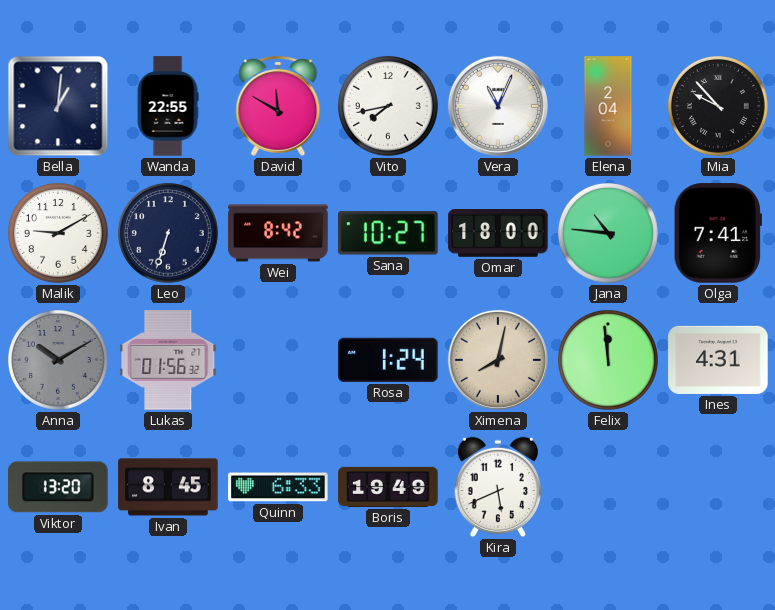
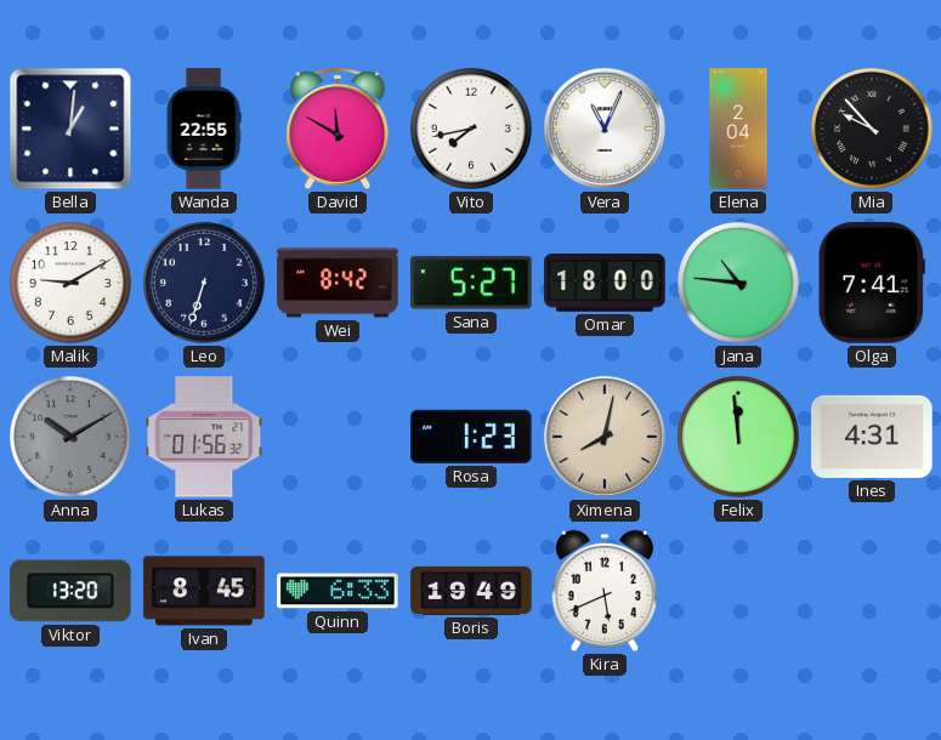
Sana: 10:27 -> 5:27 (471, 283)
Rosa: 1:24 -> 1:23 (471, 437)
